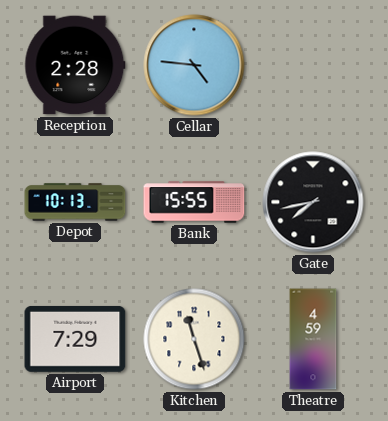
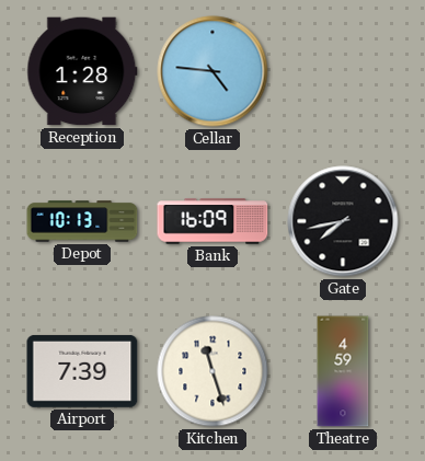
Reception: 2:28 -> 1:28 (82, 71)
Bank: 15:55 -> 16:09 (213, 221)
Airport: 7:29 -> 7:39 (82, 371)
